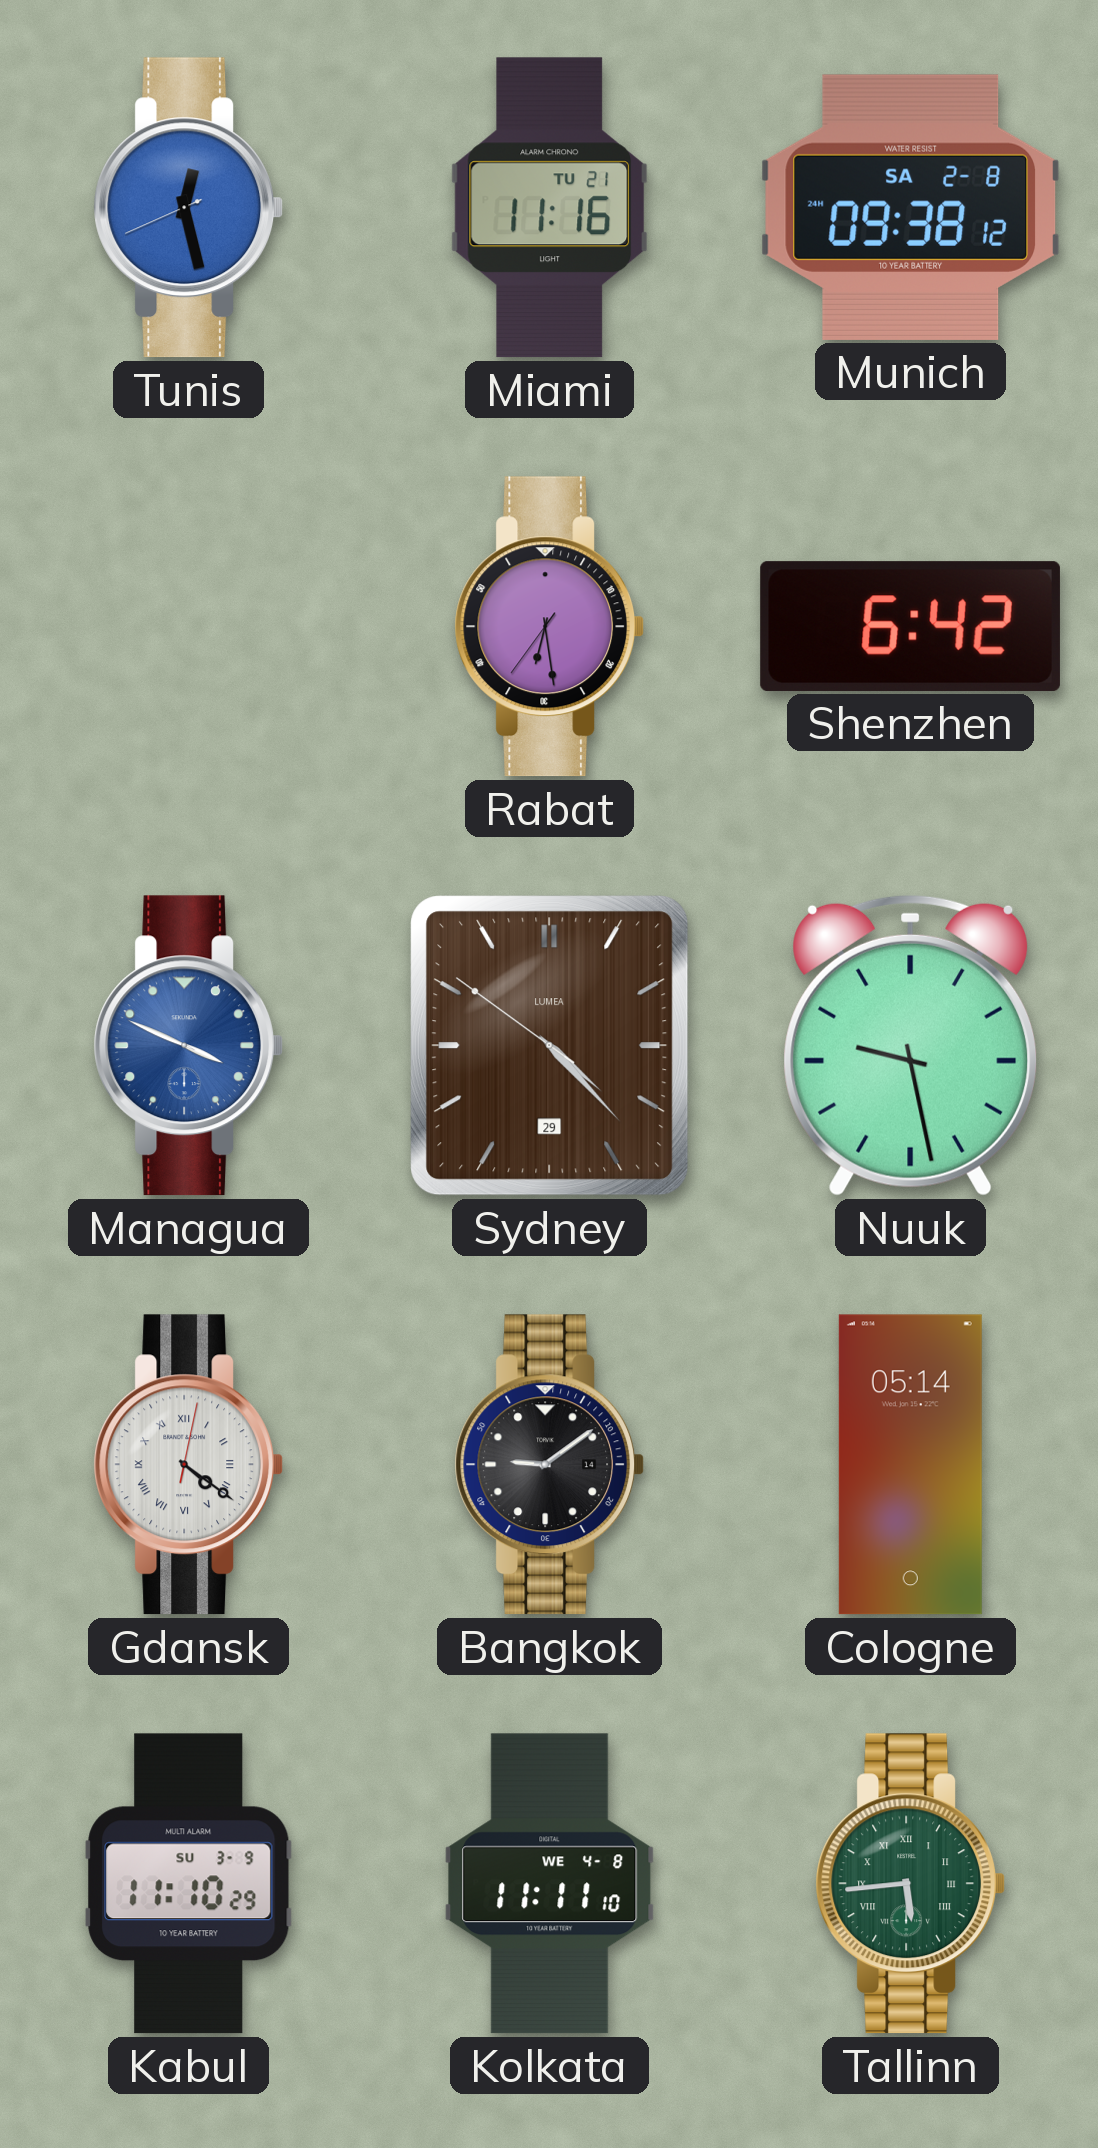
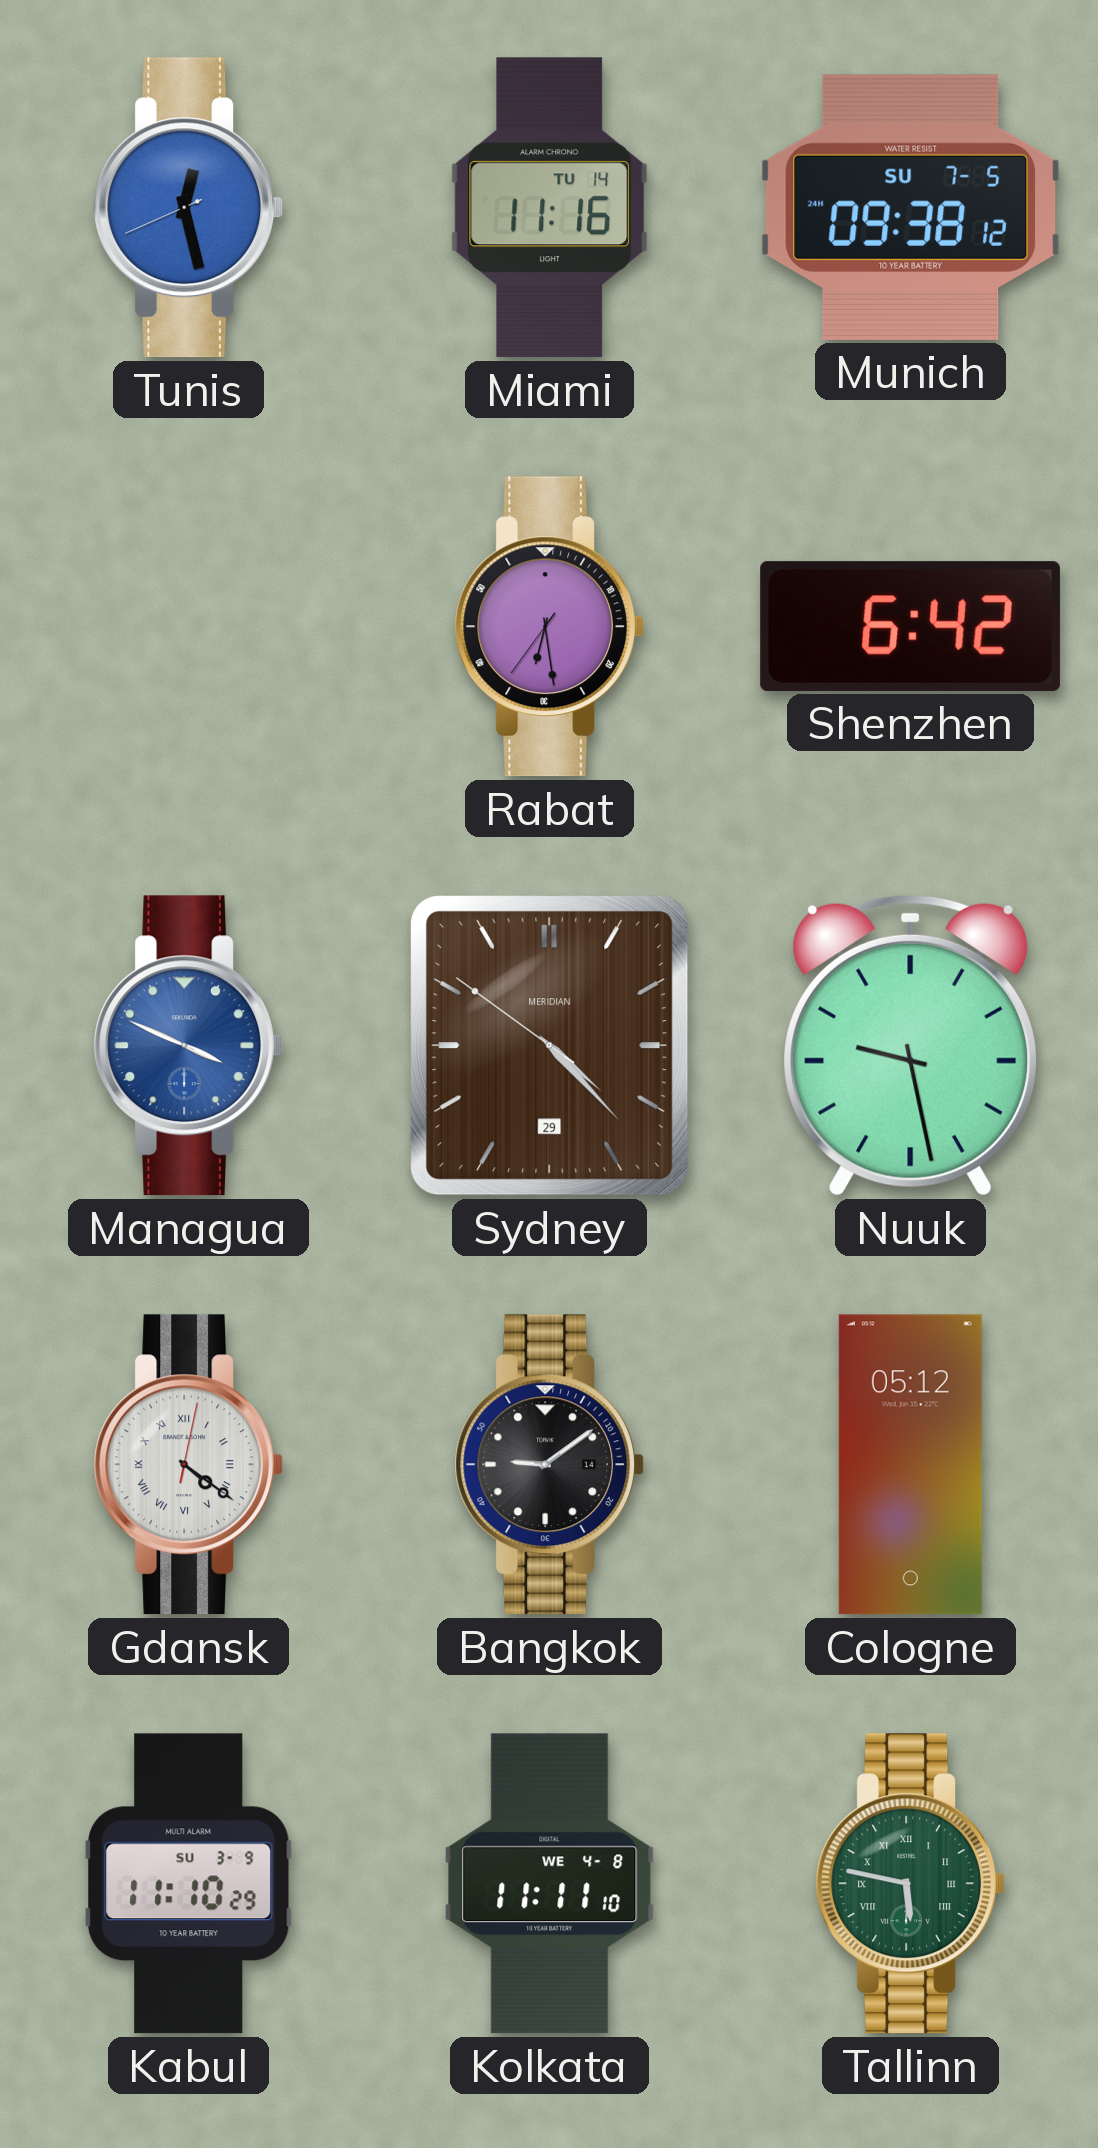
Miami date: TU 21 -> TU 14 (550, 208)
Munich date: SA 2-8 -> SU 7-5 (911, 207)
Sydney brand: LUMEA -> MERIDIAN (550, 1046)
Cologne: 05:14 -> 05:12 (910, 1465)
Tallinn: 5:44 -> 5:47 (910, 1884)
